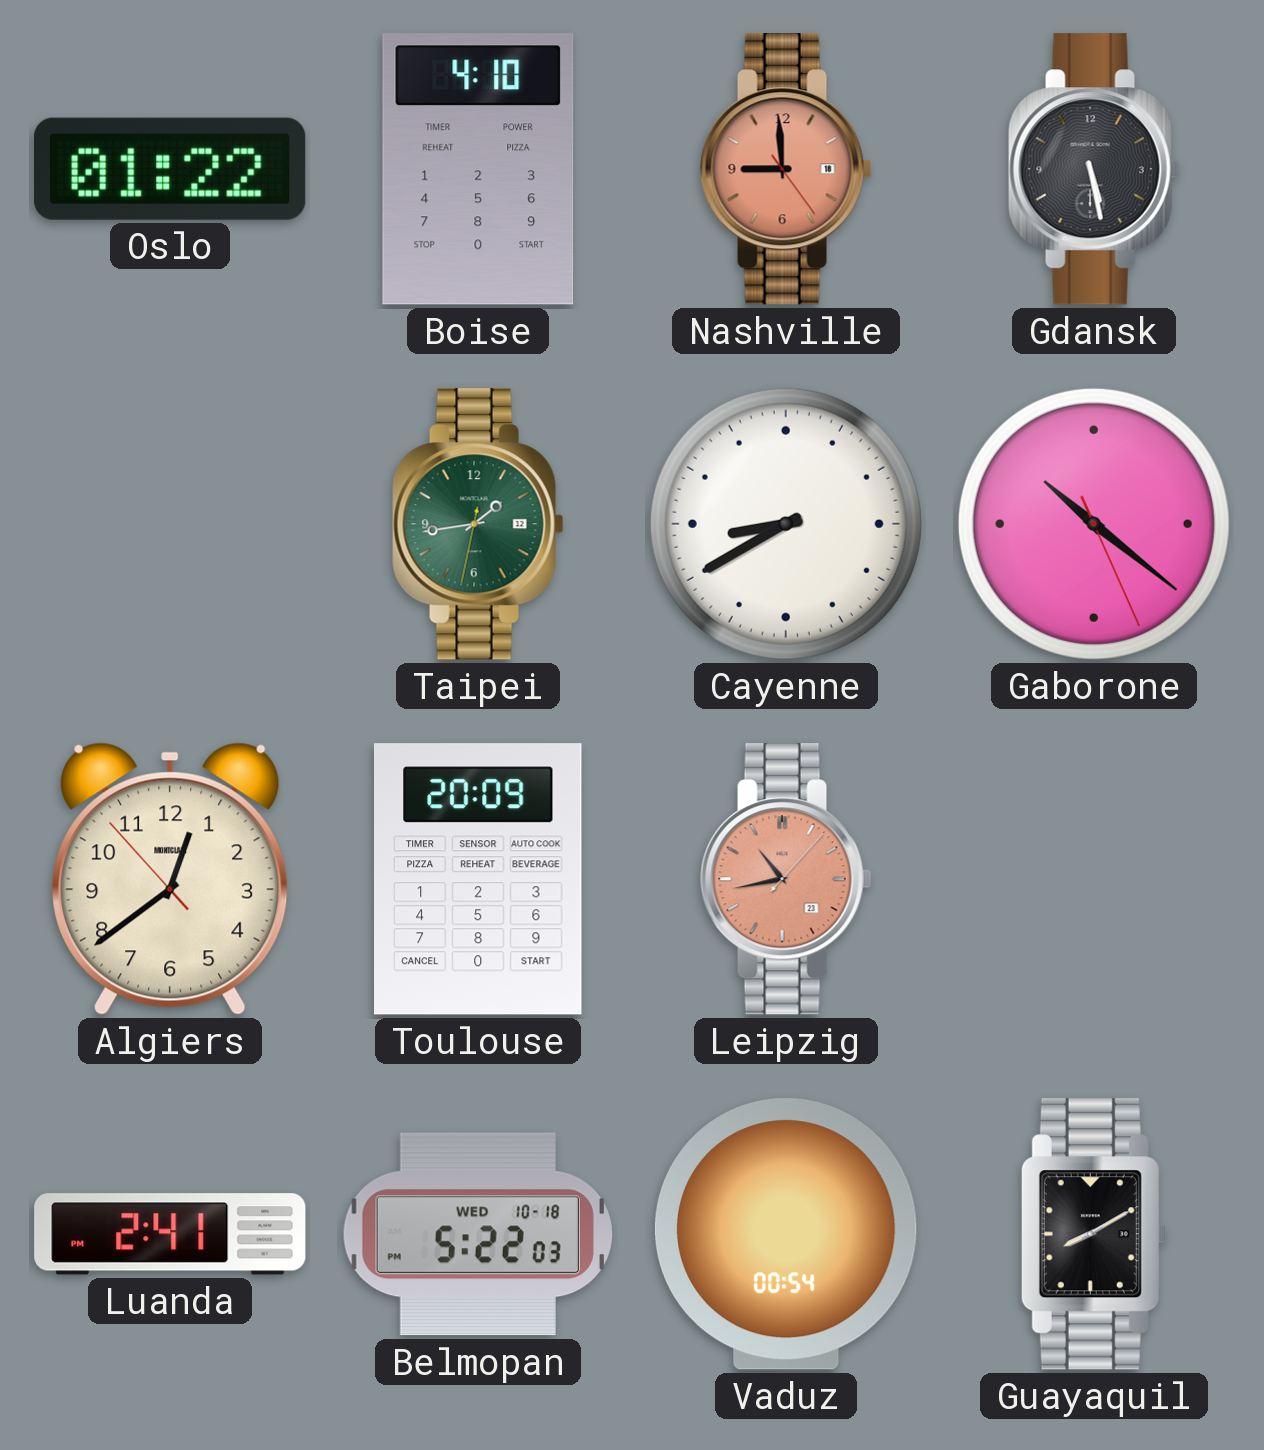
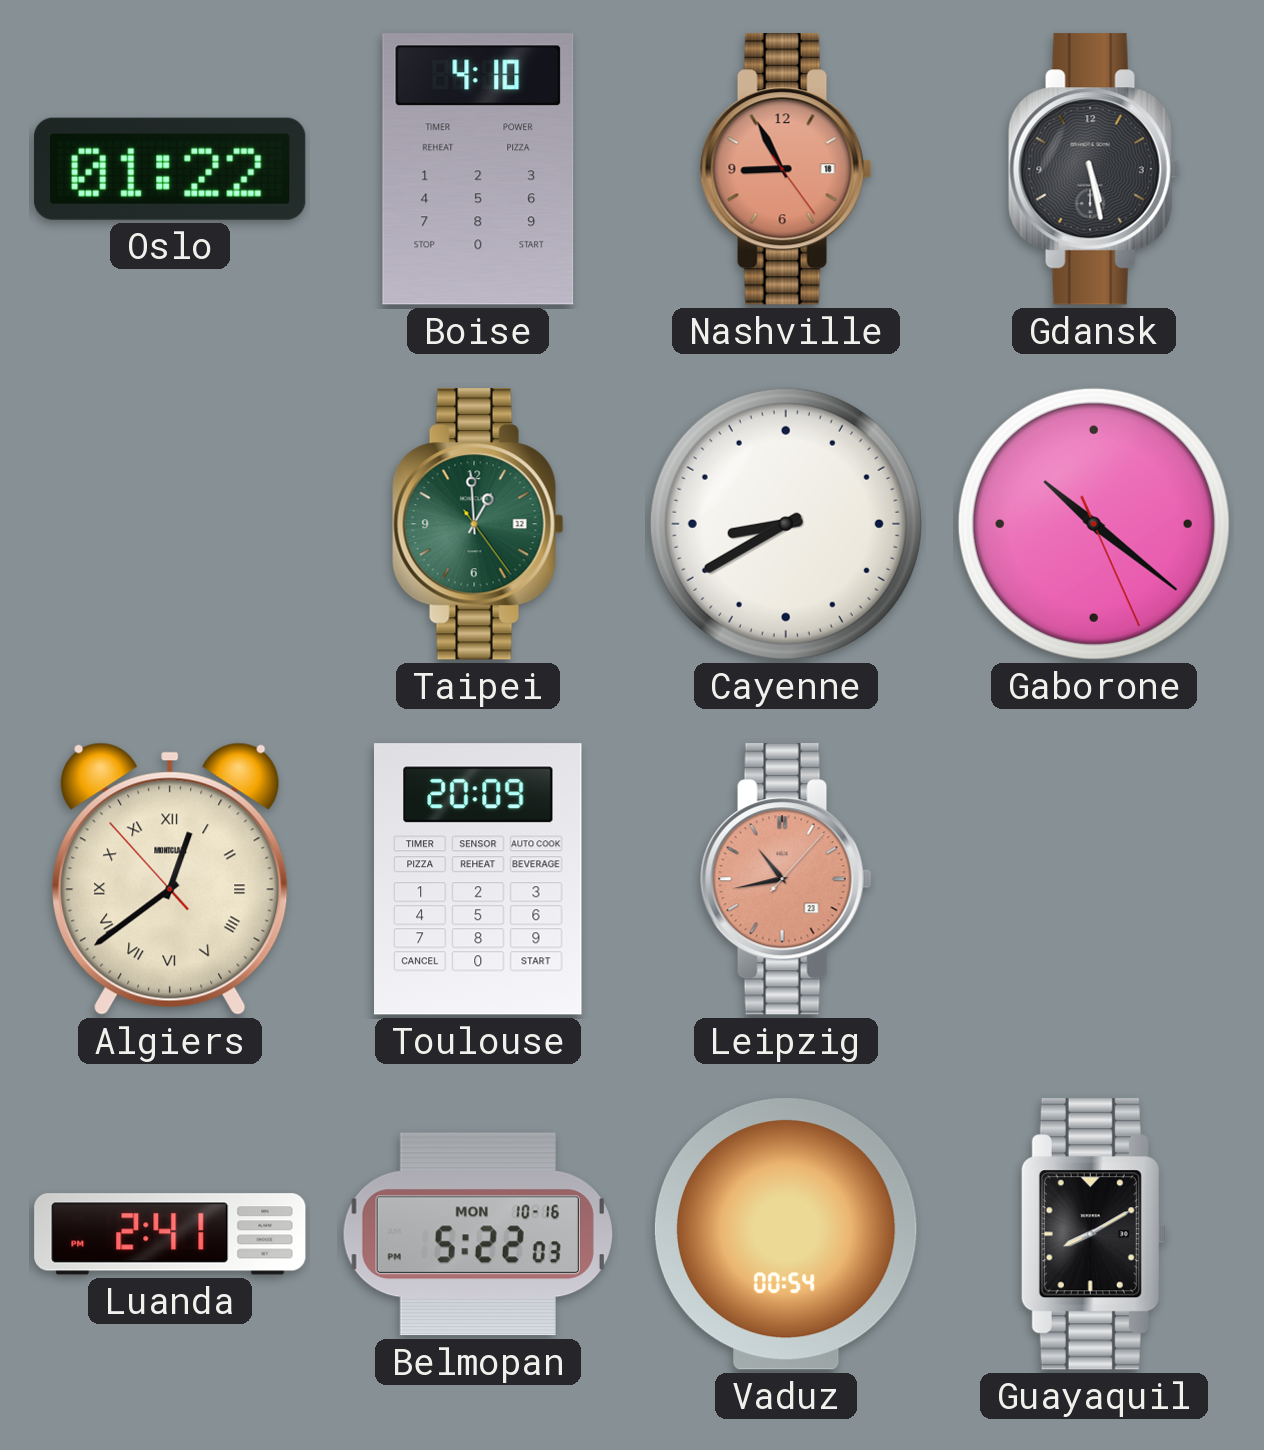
Nashville: 8:59 -> 8:55 (786, 169)
Taipei: 1:43 -> 12:59 (478, 524)
Algiers numerals: Arabic -> Roman (170, 879)
Belmopan date: WED 10-18 -> MON 10-16 (478, 1234)
